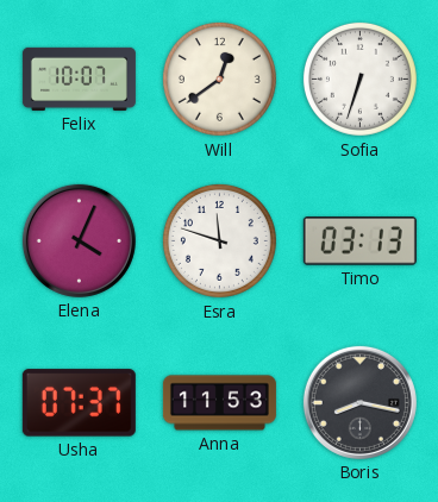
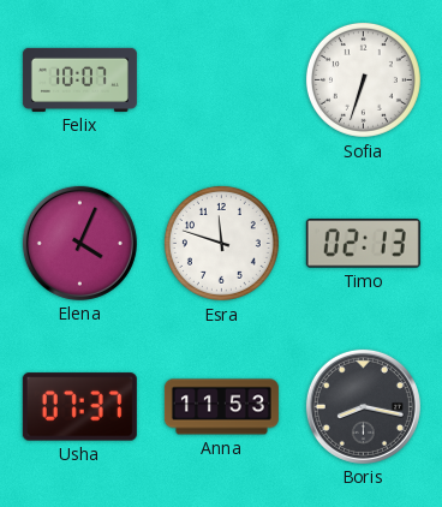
Will: 12:39 -> none (219, 79)
Timo: 03:13 -> 02:13 (363, 244)
